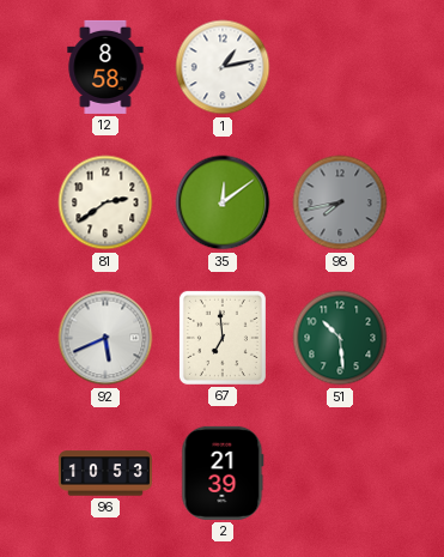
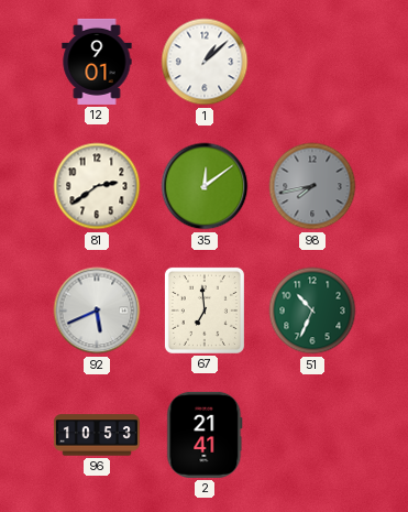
12: 8:58 -> 9:01 (97, 62)
1: 1:13 -> 1:08 (205, 62)
51: 10:29 -> 10:34 (312, 311)
2: 21:39 -> 21:41 (205, 435)
